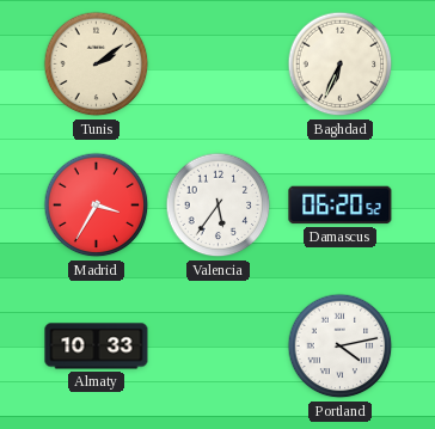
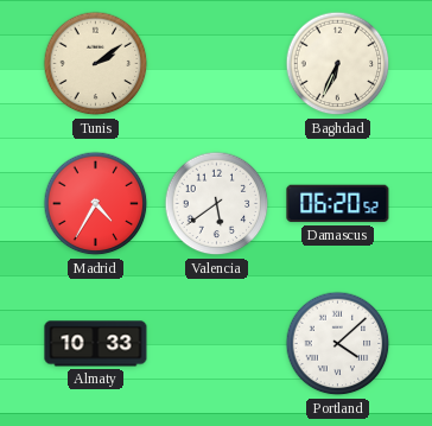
Madrid: 3:35 -> 4:35 (96, 204)
Valencia: 5:36 -> 5:39 (217, 204)
Portland: 4:13 -> 4:08 (338, 344)
